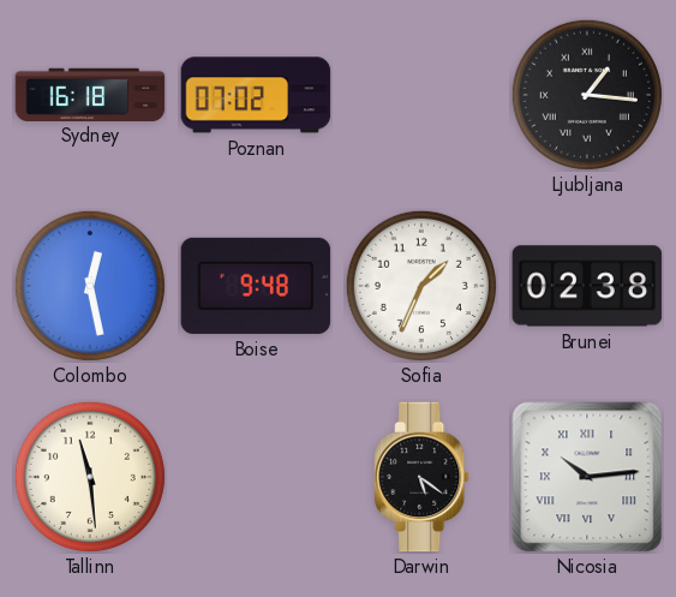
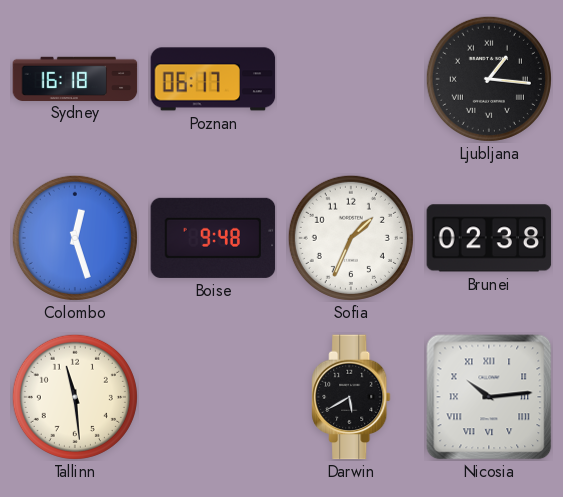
Poznan: 07:02 -> 06:17 (213, 79)
Colombo: 12:28 -> 12:27 (75, 238)
Darwin: 5:21 -> 5:40 (351, 397)
